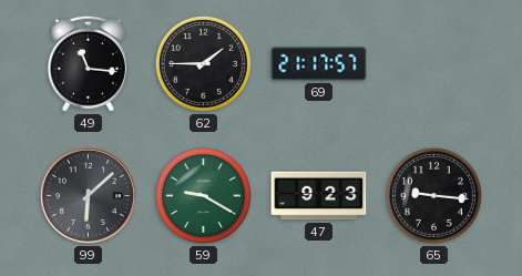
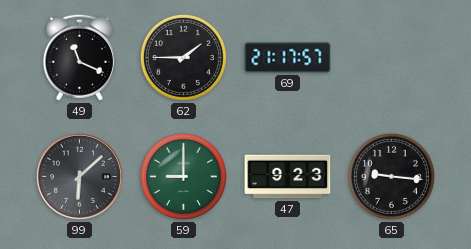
49: 11:16 -> 11:19 (79, 57)
59: 9:20 -> 9:00 (183, 176)
